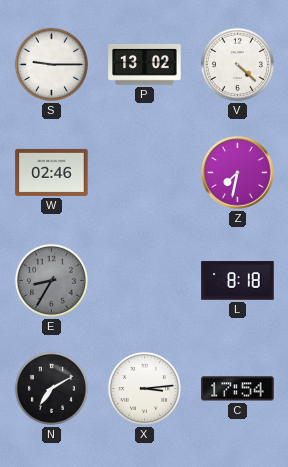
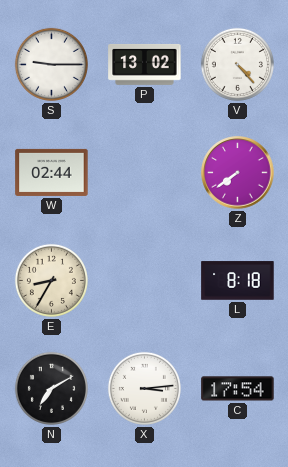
V: 4:22 -> 4:23 (237, 64)
W: 02:46 -> 02:44 (52, 172)
Z: 7:32 -> 7:39 (238, 173)
E dial: grey -> cream (51, 280)
